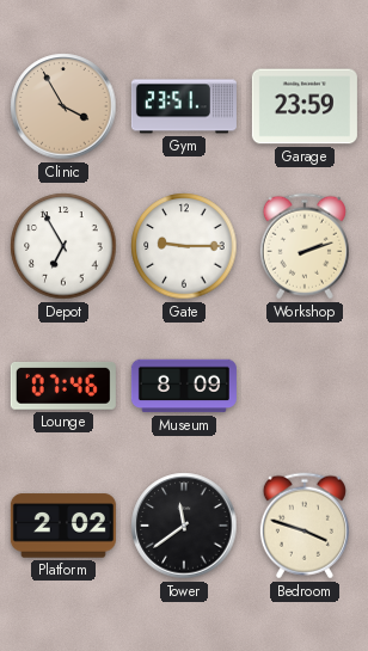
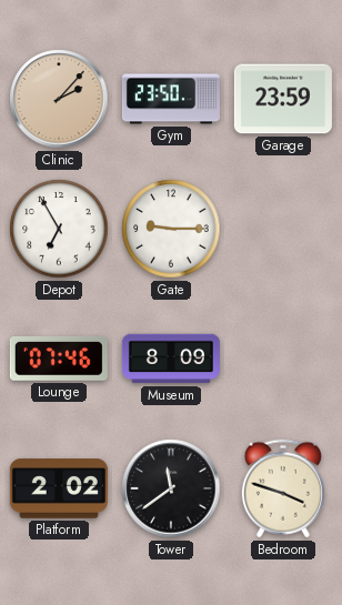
Clinic: 3:55 -> 2:07 (59, 99)
Gym: 23:51 -> 23:50 (171, 99)
Workshop: 2:12 -> none (305, 246)
